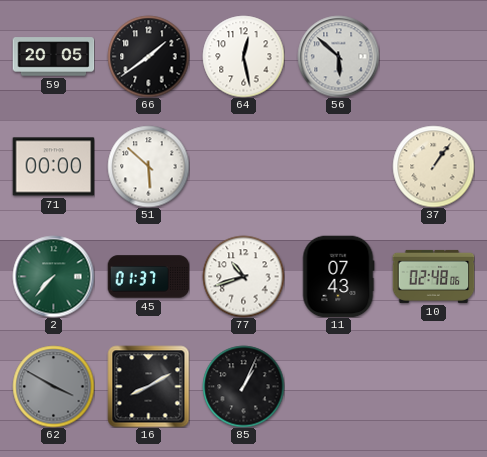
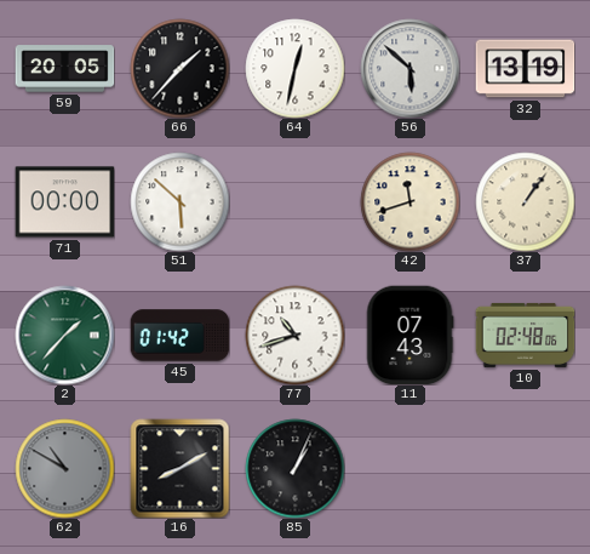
66: 1:39 -> 1:37 (179, 68)
64: 12:28 -> 12:32 (294, 68)
32: none -> 13:19 (525, 69)
42: none -> 11:42 (409, 201)
2: 7:37 -> 1:37 (64, 335)
45: 01:37 -> 01:42 (179, 336)
62: 3:50 -> 10:50 (64, 468)
